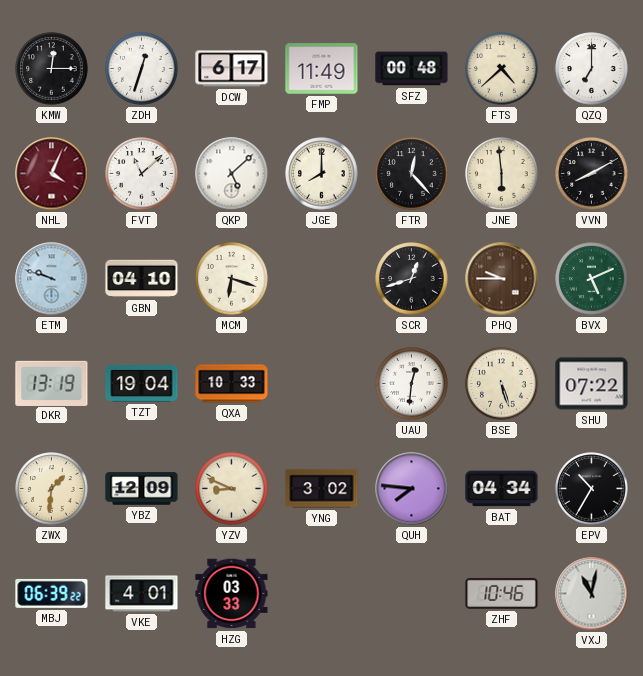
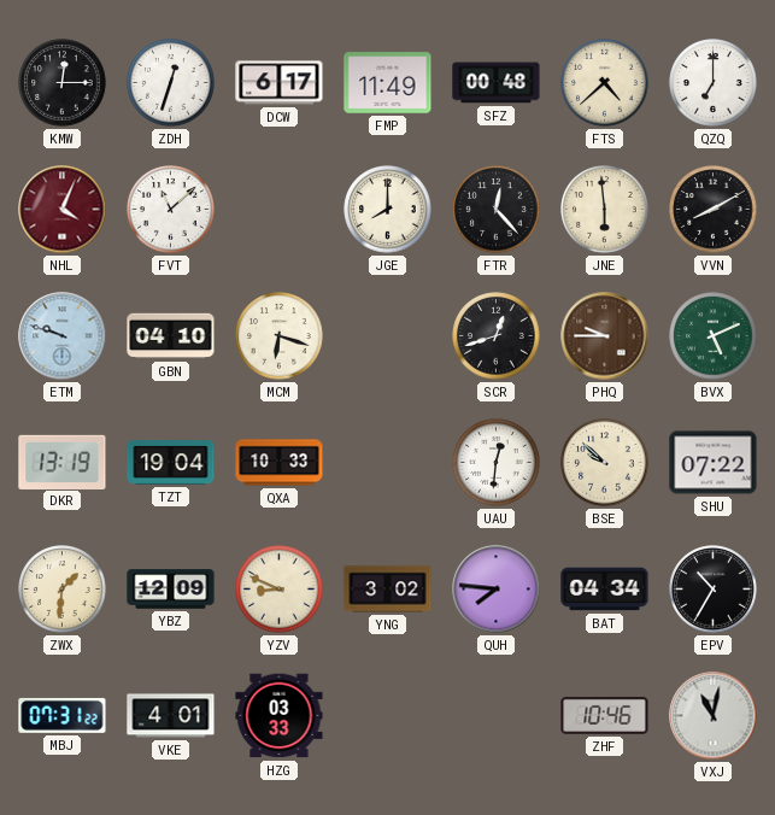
QKP: 5:08 -> none (232, 174)
BSE: 5:27 -> 9:52 (605, 463)
MBJ: 06:39 -> 07:31 (63, 715)
